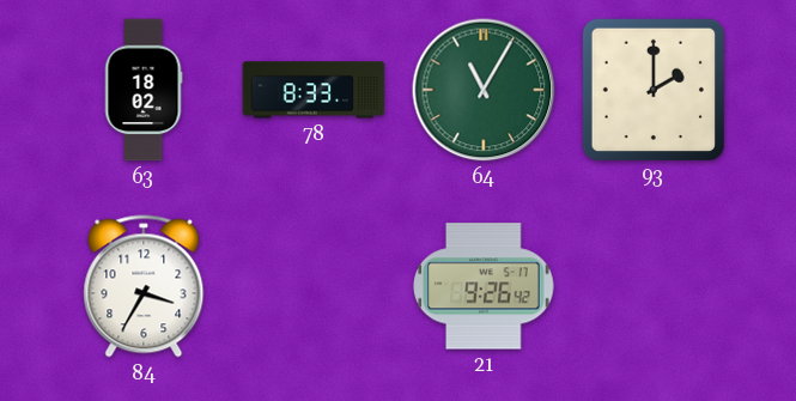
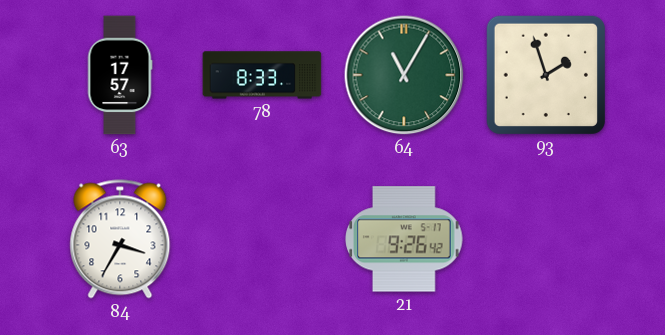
63: 18:02 -> 17:57 (120, 75)
93: 2:00 -> 1:57 (545, 74)
